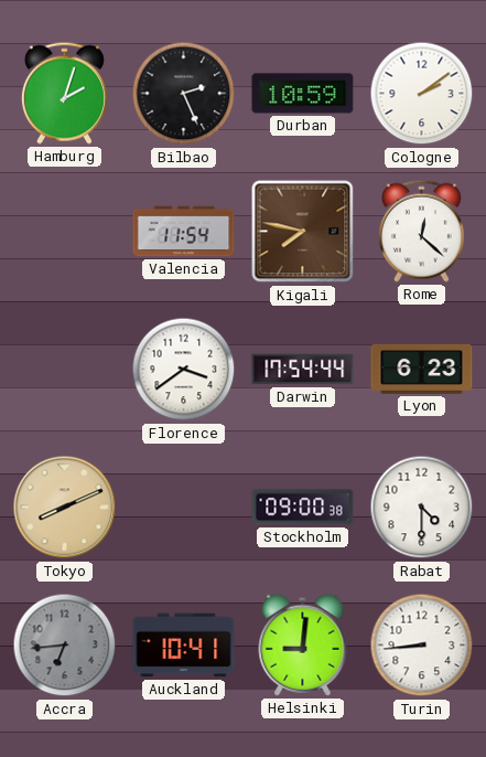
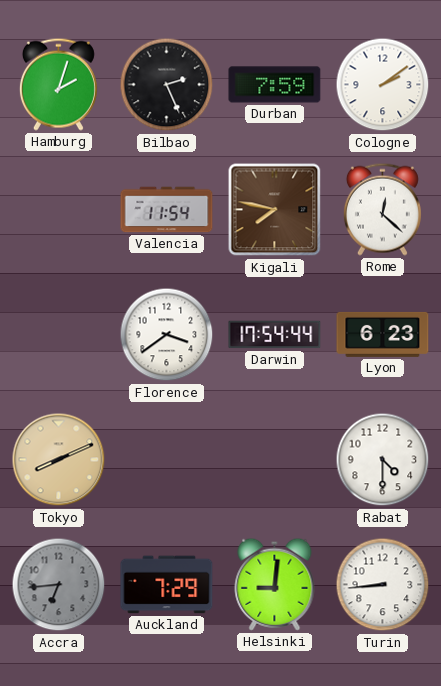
Durban: 10:59 -> 7:59 (275, 85)
Stockholm: 09:00 -> none (303, 508)
Auckland: 10:41 -> 7:29 (167, 585)
